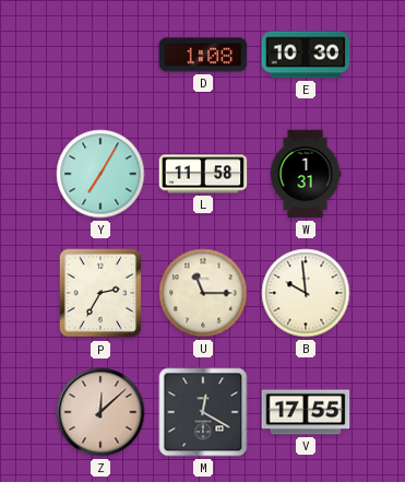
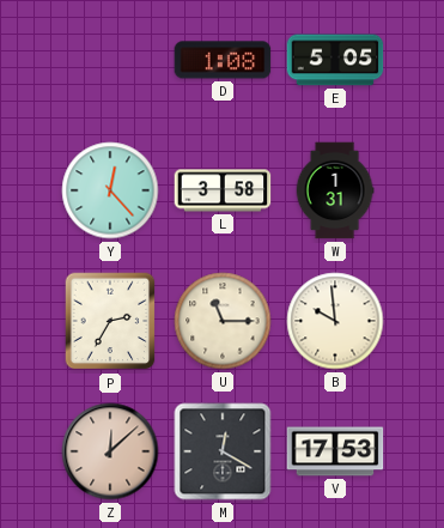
E: 10:30 -> 5:05 (335, 60)
Y: 7:05 -> 12:23 (110, 190)
L: 11:58 -> 3:58 (223, 190)
V: 17:55 -> 17:53 (335, 451)
